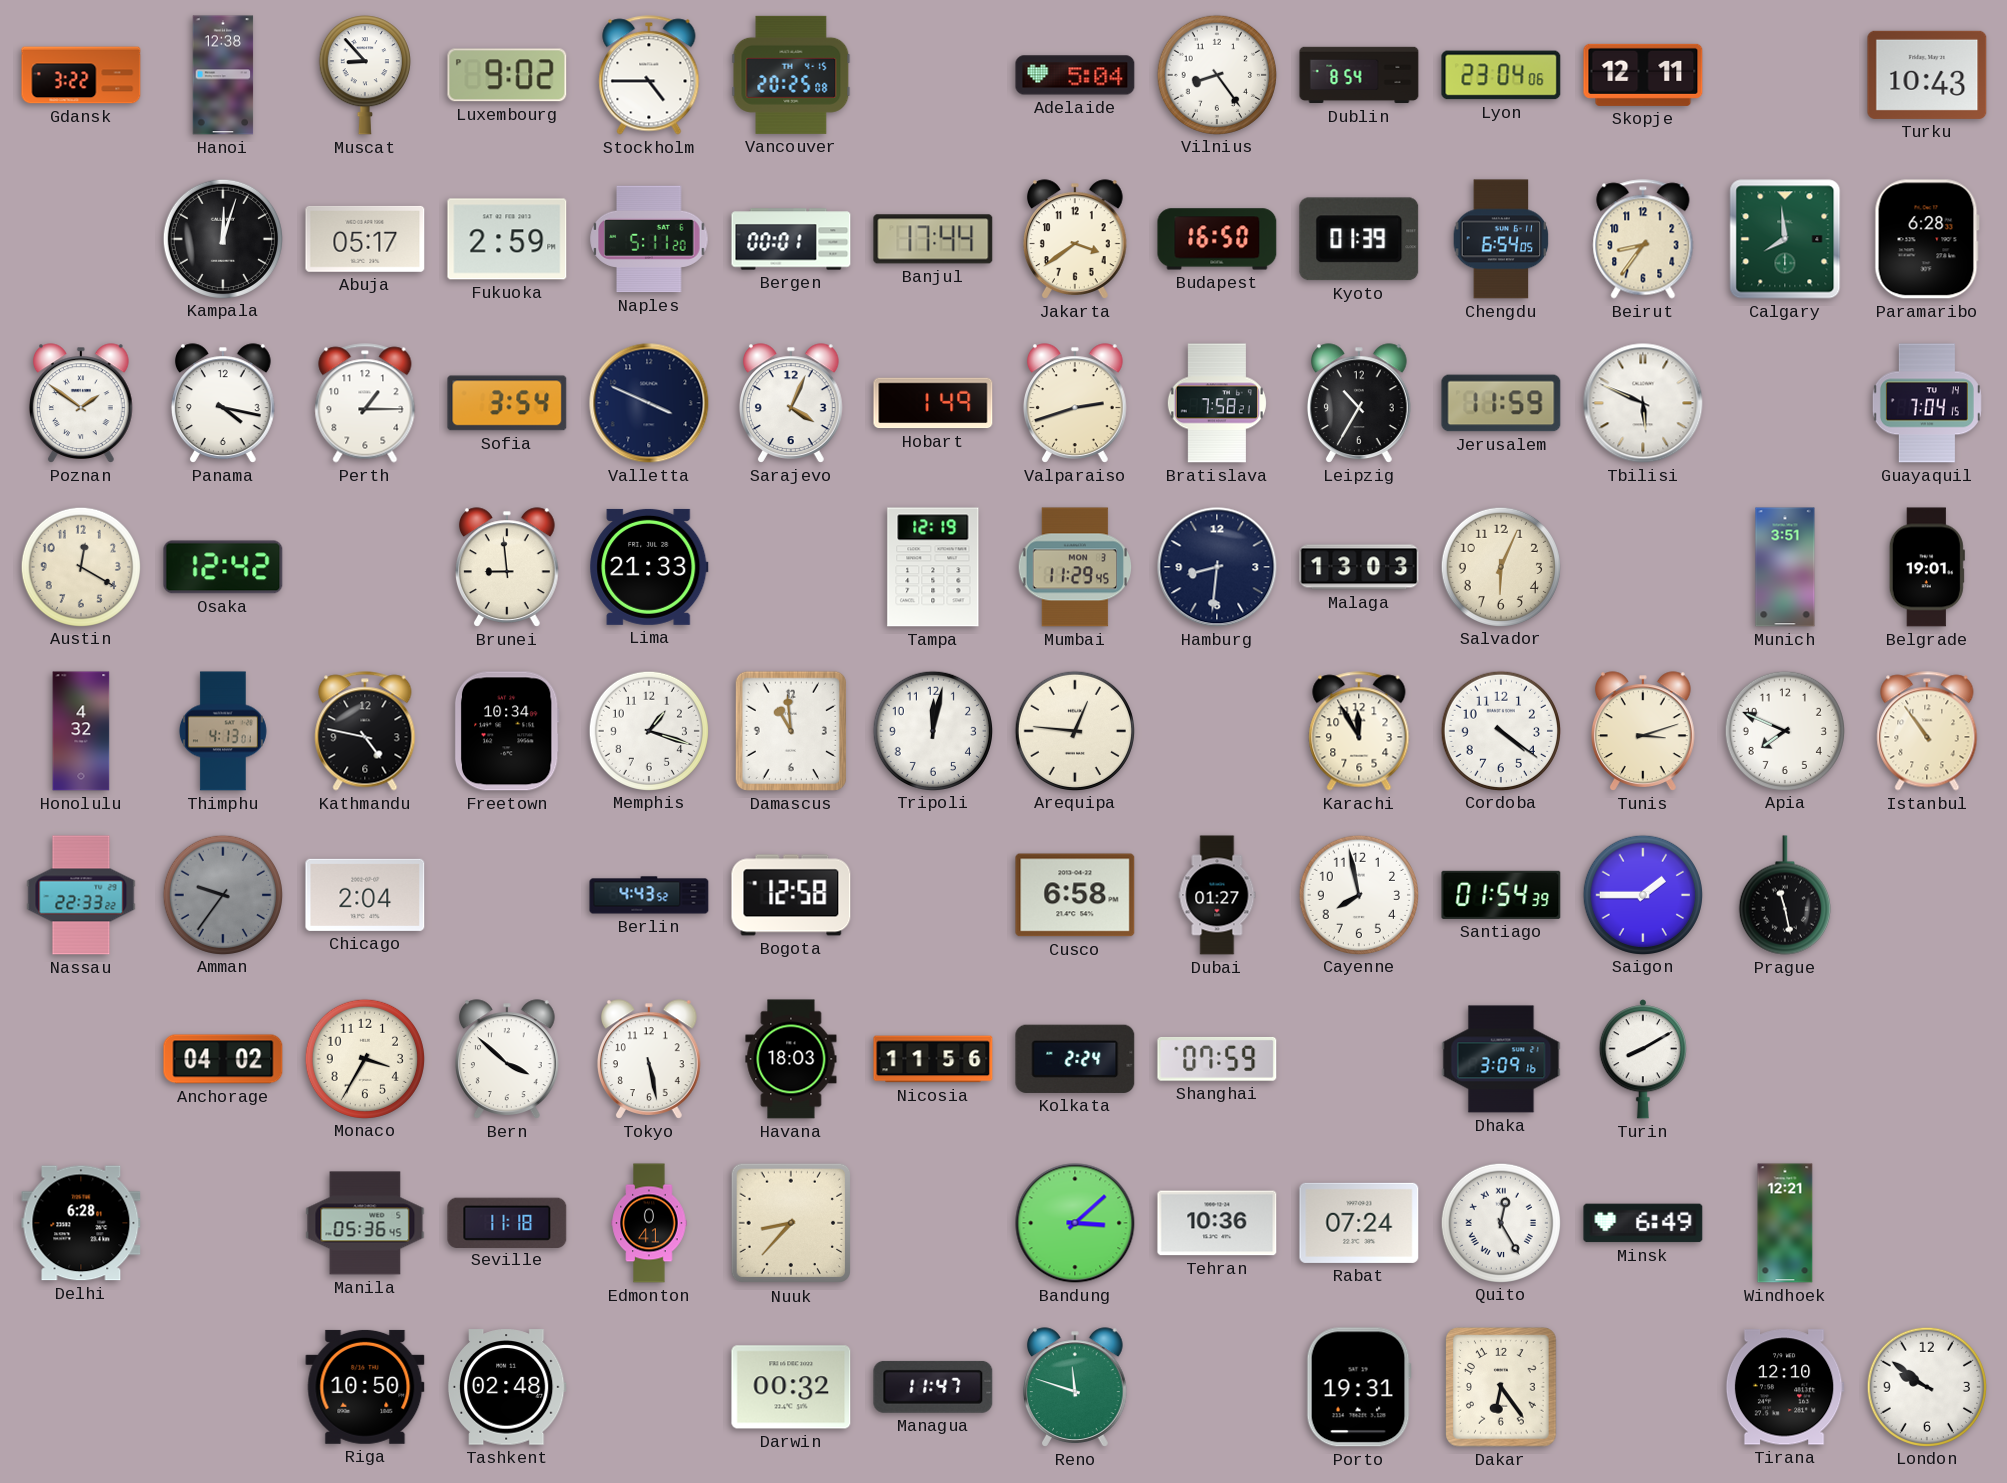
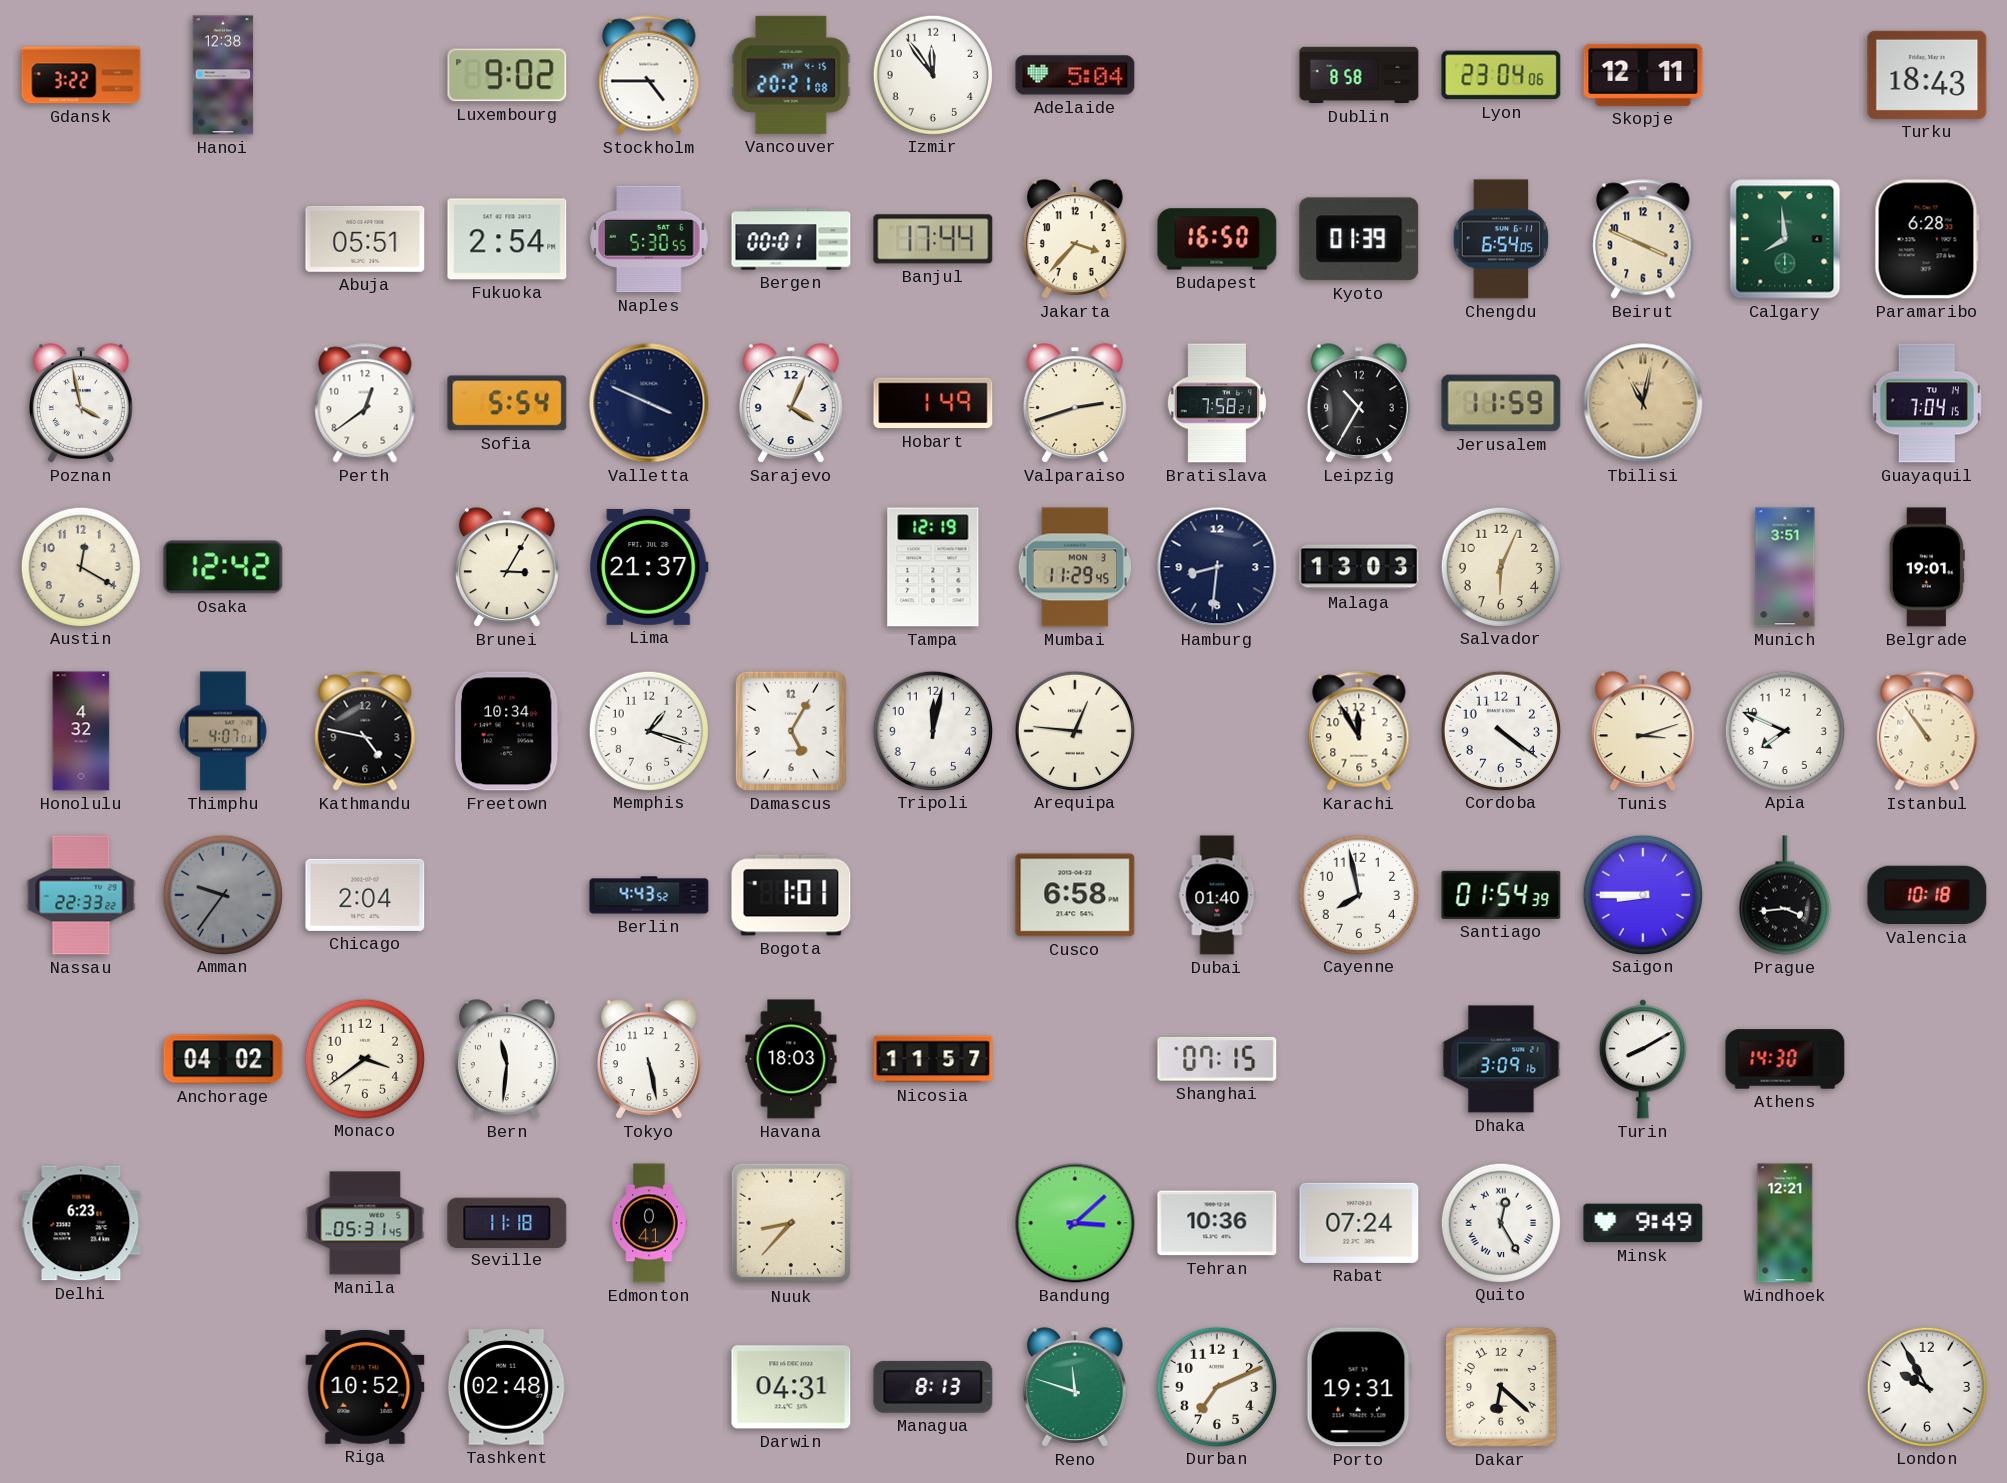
Muscat: 8:53 -> none (365, 75)
Vancouver: 20:25 -> 20:21 (791, 75)
Izmir: none -> 11:54 (932, 74)
Vilnius: 8:24 -> none (1216, 74)
Dublin: 8:54 -> 8:58 (1359, 75)
Turku: 10:43 -> 18:43 (1927, 75)
Kampala: 12:03 -> none (222, 238)
Abuja: 05:17 -> 05:51 (365, 239)
Fukuoka: 2:59 -> 2:54 (507, 239)
Naples: 5:11 -> 5:30 (649, 239)
Jakarta: 3:39 -> 3:37 (1075, 239)
Beirut: 8:36 -> 3:49 (1643, 239)
Poznan: 1:51 -> 3:58 (81, 403)
Panama: 4:17 -> none (223, 403)
Perth: 1:15 -> 12:39 (365, 403)
Sofia: 3:54 -> 5:54 (507, 403)
Tbilisi: 5:49 -> 11:02 (1643, 403)
Tbilisi dial: white -> champagne (1643, 403)
Brunei: 8:59 -> 3:05 (507, 567)
Lima: 21:33 -> 21:37 (649, 567)
Thimphu: 4:13 -> 4:07 (223, 731)
Damascus: 10:59 -> 5:05 (791, 731)
Bogota: 12:58 -> 1:01 (791, 895)
Dubai: 01:27 -> 01:40 (1217, 895)
Saigon: 1:45 -> 8:45 (1642, 894)
Prague: 11:28 -> 3:44 (1785, 895)
Valencia: none -> 10:18 (1927, 895)
Monaco: 3:35 -> 3:39 (364, 1058)
Bern: 3:52 -> 11:31 (507, 1059)
Nicosia: 11:56 -> 11:57 (933, 1059)
Kolkata: 2:24 -> none (1075, 1059)
Shanghai: 07:59 -> 07:15 (1217, 1059)
Athens: none -> 14:30 (1785, 1059)
Delhi: 6:28 -> 6:23 (81, 1223)
Manila: 05:36 -> 05:31 (365, 1223)
Minsk: 6:49 -> 9:49 (1643, 1223)
Riga: 10:50 -> 10:52 (365, 1387)
Darwin: 00:32 -> 04:31 (791, 1387)
Managua: 11:47 -> 8:13 (933, 1387)
Durban: none -> 7:11 (1216, 1386)
Dakar: 6:24 -> 6:22 (1501, 1387)
Tirana: 12:10 -> none (1785, 1387)
London: 9:51 -> 9:55 (1926, 1386)
